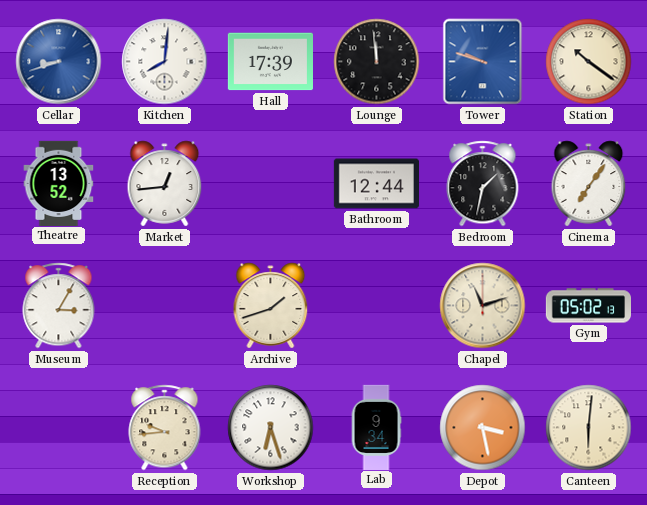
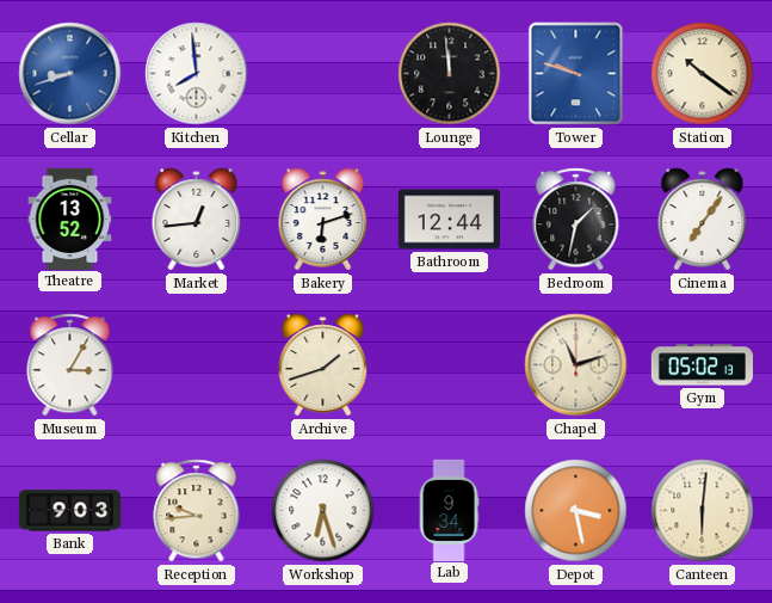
Kitchen: 8:01 -> 7:59 (197, 74)
Hall: 17:39 -> none (270, 62)
Bakery: none -> 6:12 (323, 220)
Bank: none -> 9:03 (69, 511)
